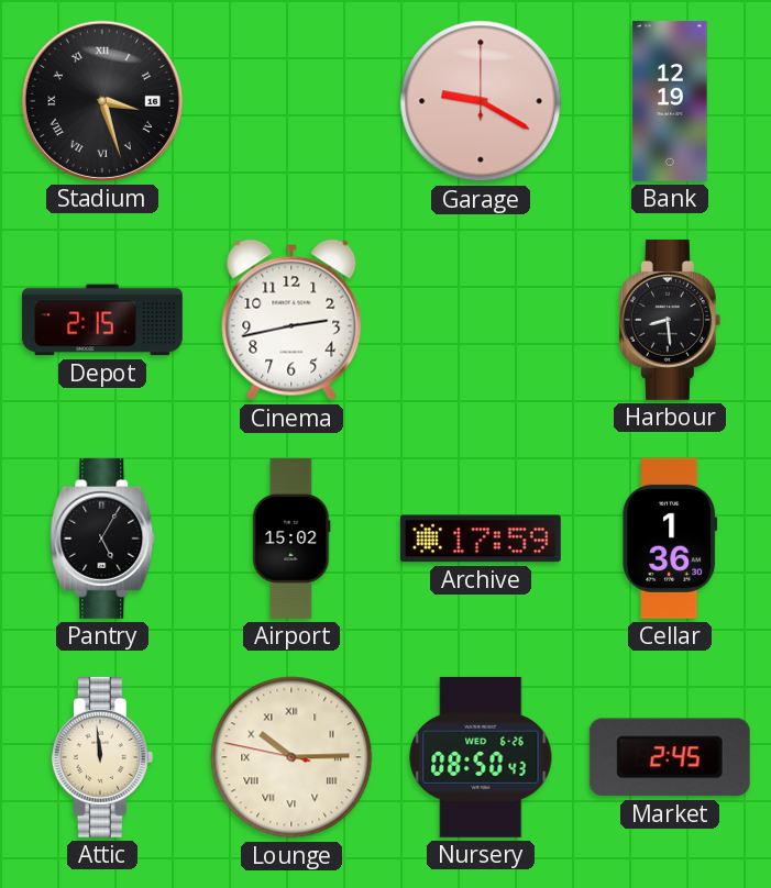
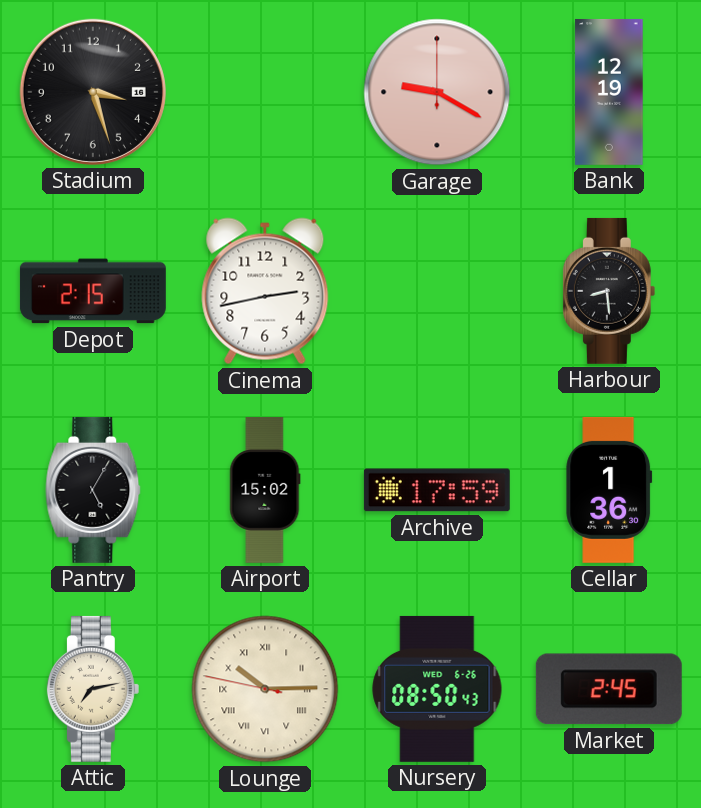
Stadium numerals: Roman -> Arabic (93, 92)
Attic: 11:59 -> 7:13 (93, 689)
